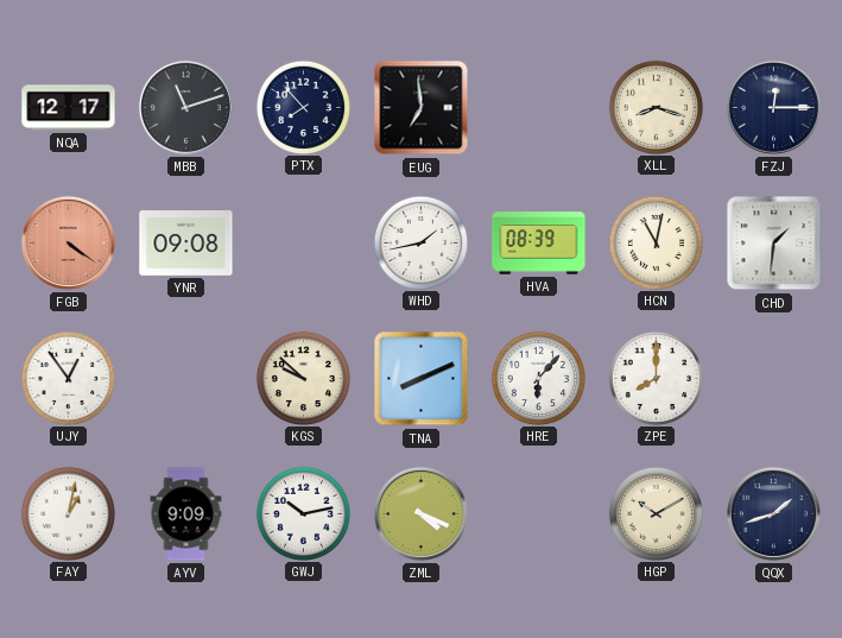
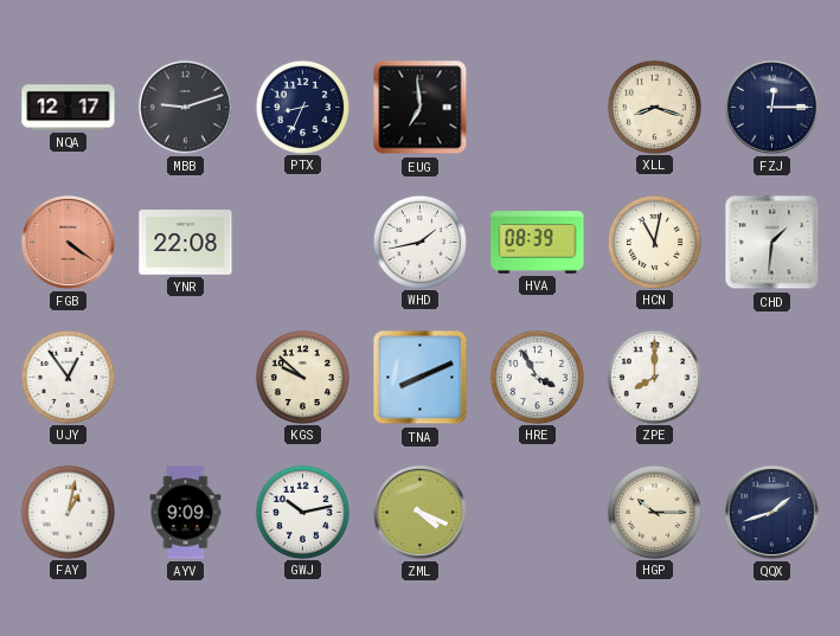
MBB: 11:12 -> 9:12 (185, 107)
PTX: 7:53 -> 8:34 (302, 107)
YNR: 09:08 -> 22:08 (186, 243)
HRE: 6:07 -> 3:55 (537, 377)
HGP: 10:10 -> 10:15 (654, 512)
